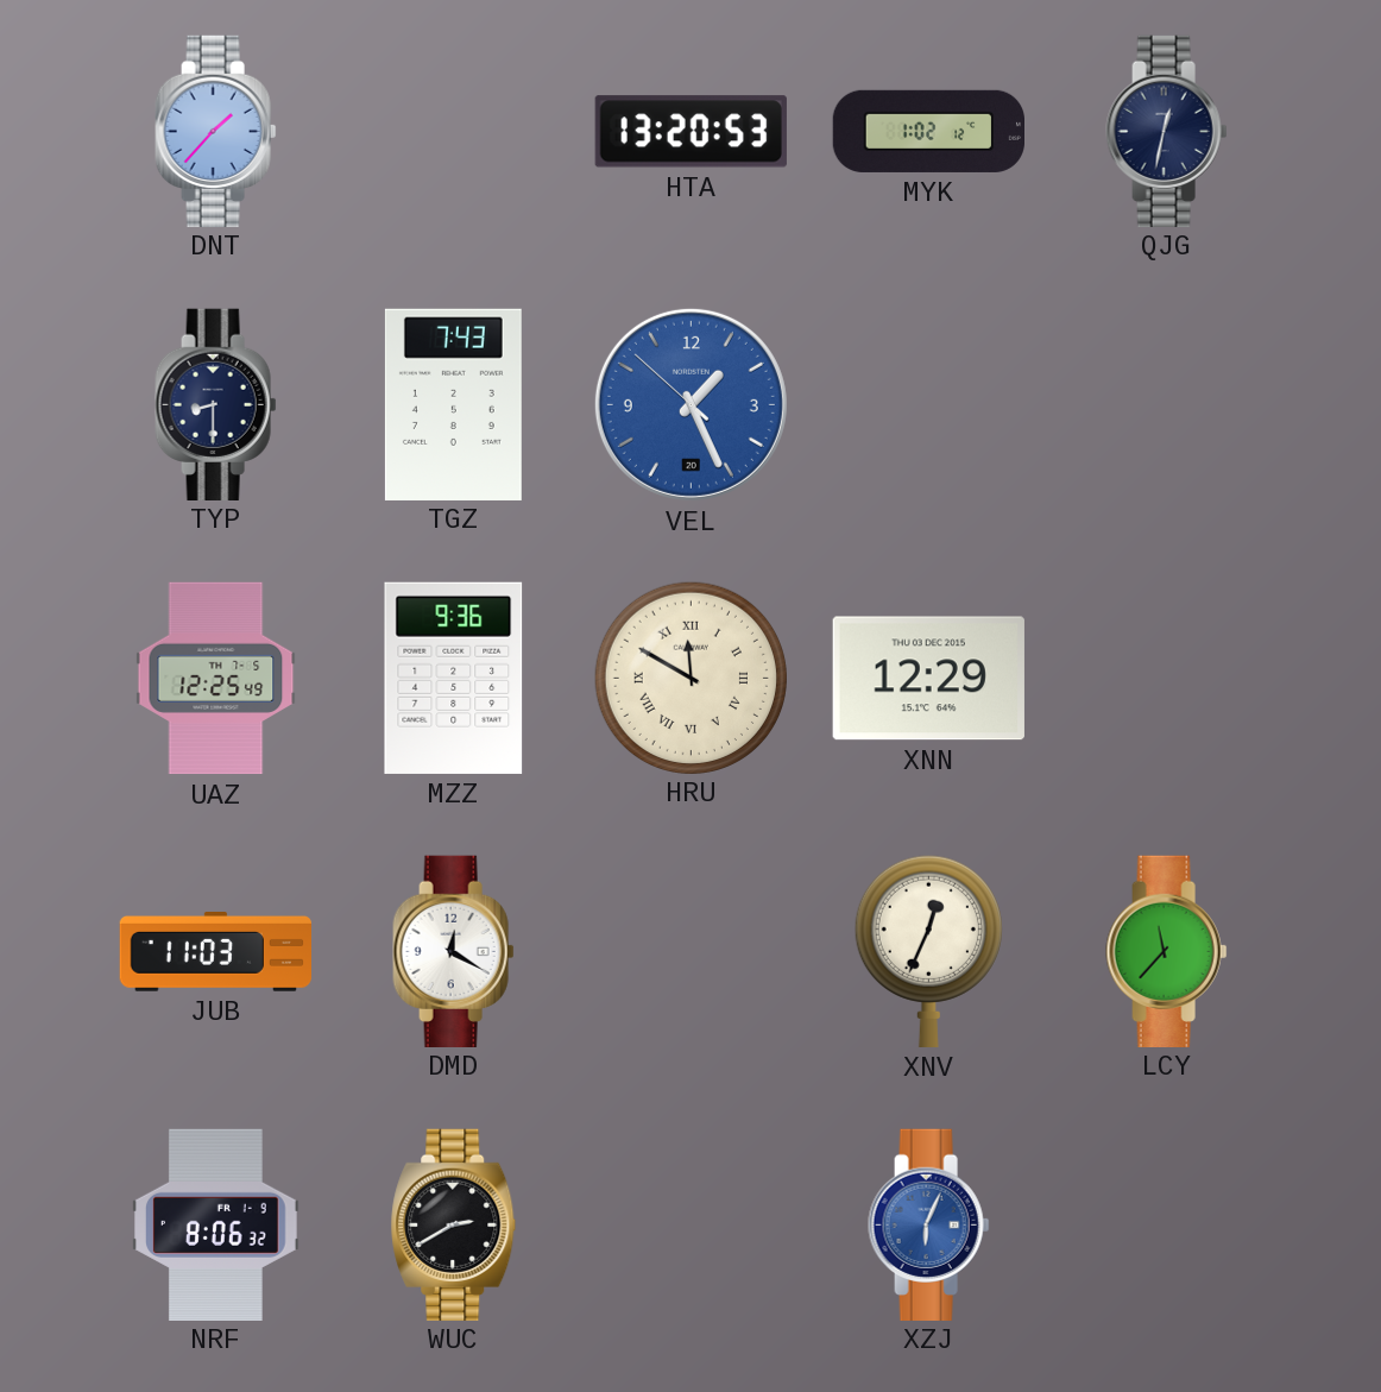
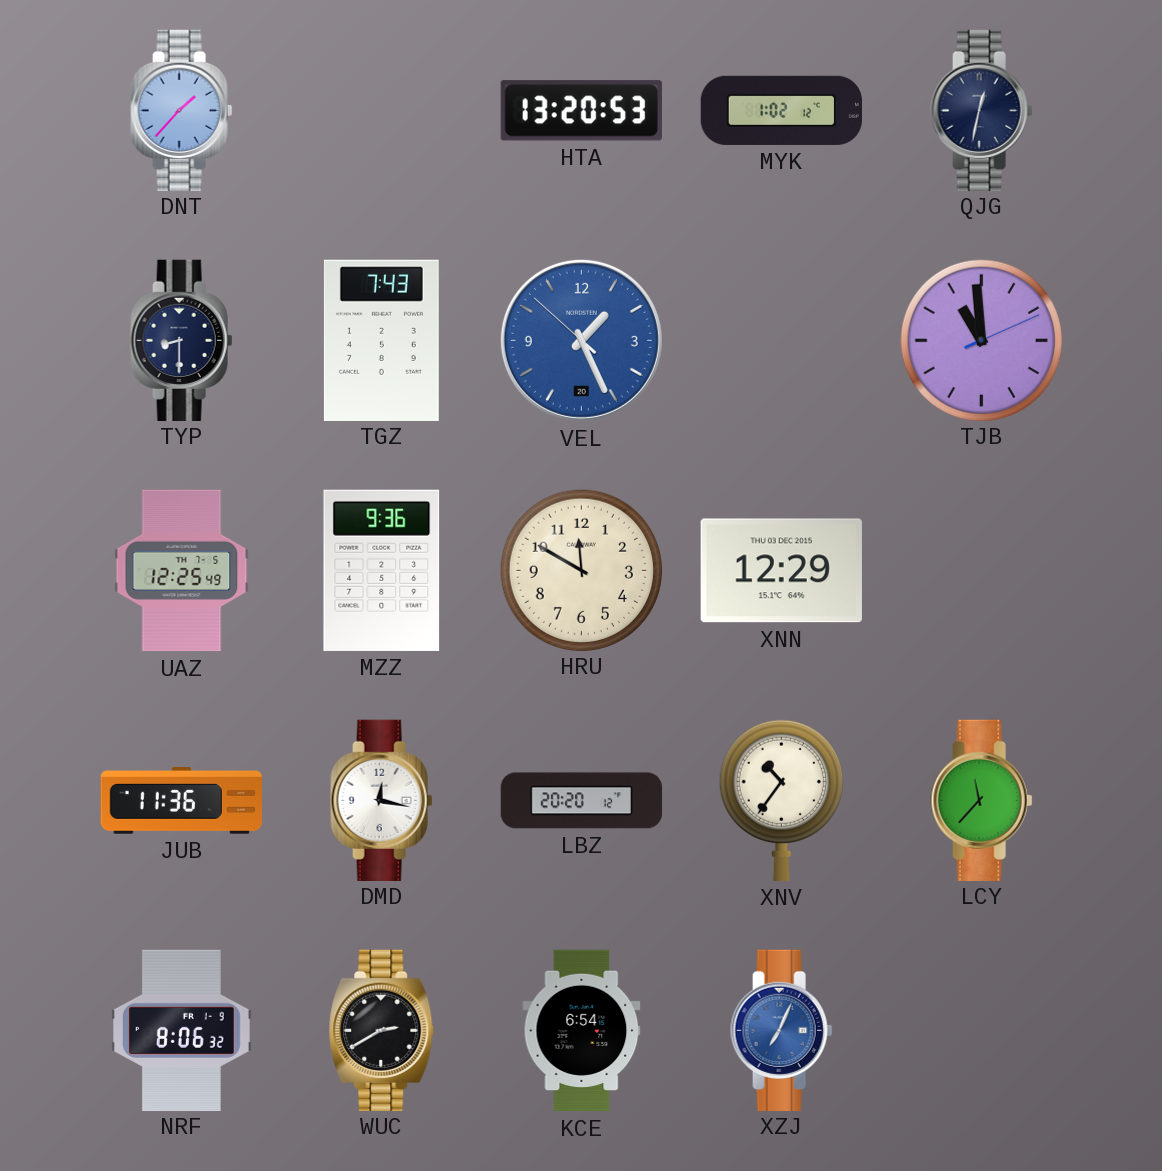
TJB: none -> 10:59 (981, 340)
HRU numerals: Roman -> Arabic (581, 570)
JUB: 11:03 -> 11:36 (181, 801)
DMD: 12:20 -> 12:17 (382, 800)
LBZ: none -> 20:20 (582, 801)
XNV: 12:34 -> 10:36 (781, 800)
KCE: none -> 6:54 (582, 1031)
XZJ: 6:04 -> 7:04 (782, 1030)
